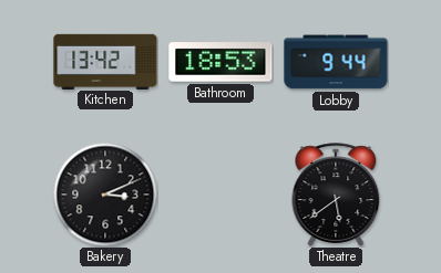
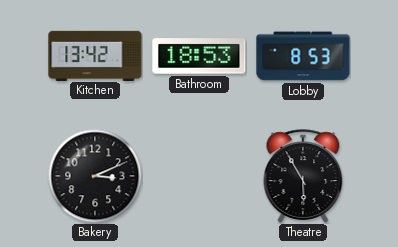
Lobby: 9:44 -> 8:53 (303, 56)
Theatre: 5:39 -> 5:55 (303, 176)
